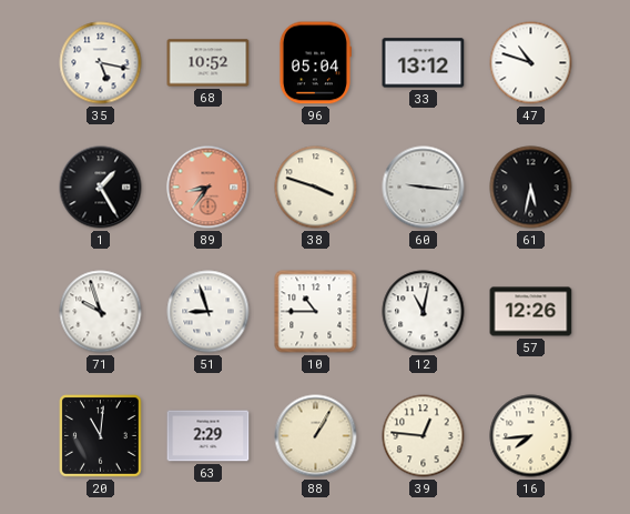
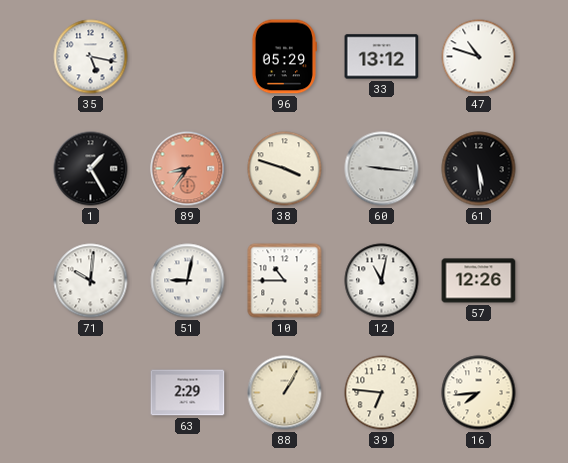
68: 10:52 -> none (209, 63)
96: 05:04 -> 05:29 (284, 57)
61: 5:32 -> 5:29 (479, 169)
71: 9:57 -> 10:01 (91, 281)
51: 8:57 -> 9:02 (188, 281)
20: 11:01 -> none (101, 436)
39: 12:46 -> 6:46 (382, 393)
